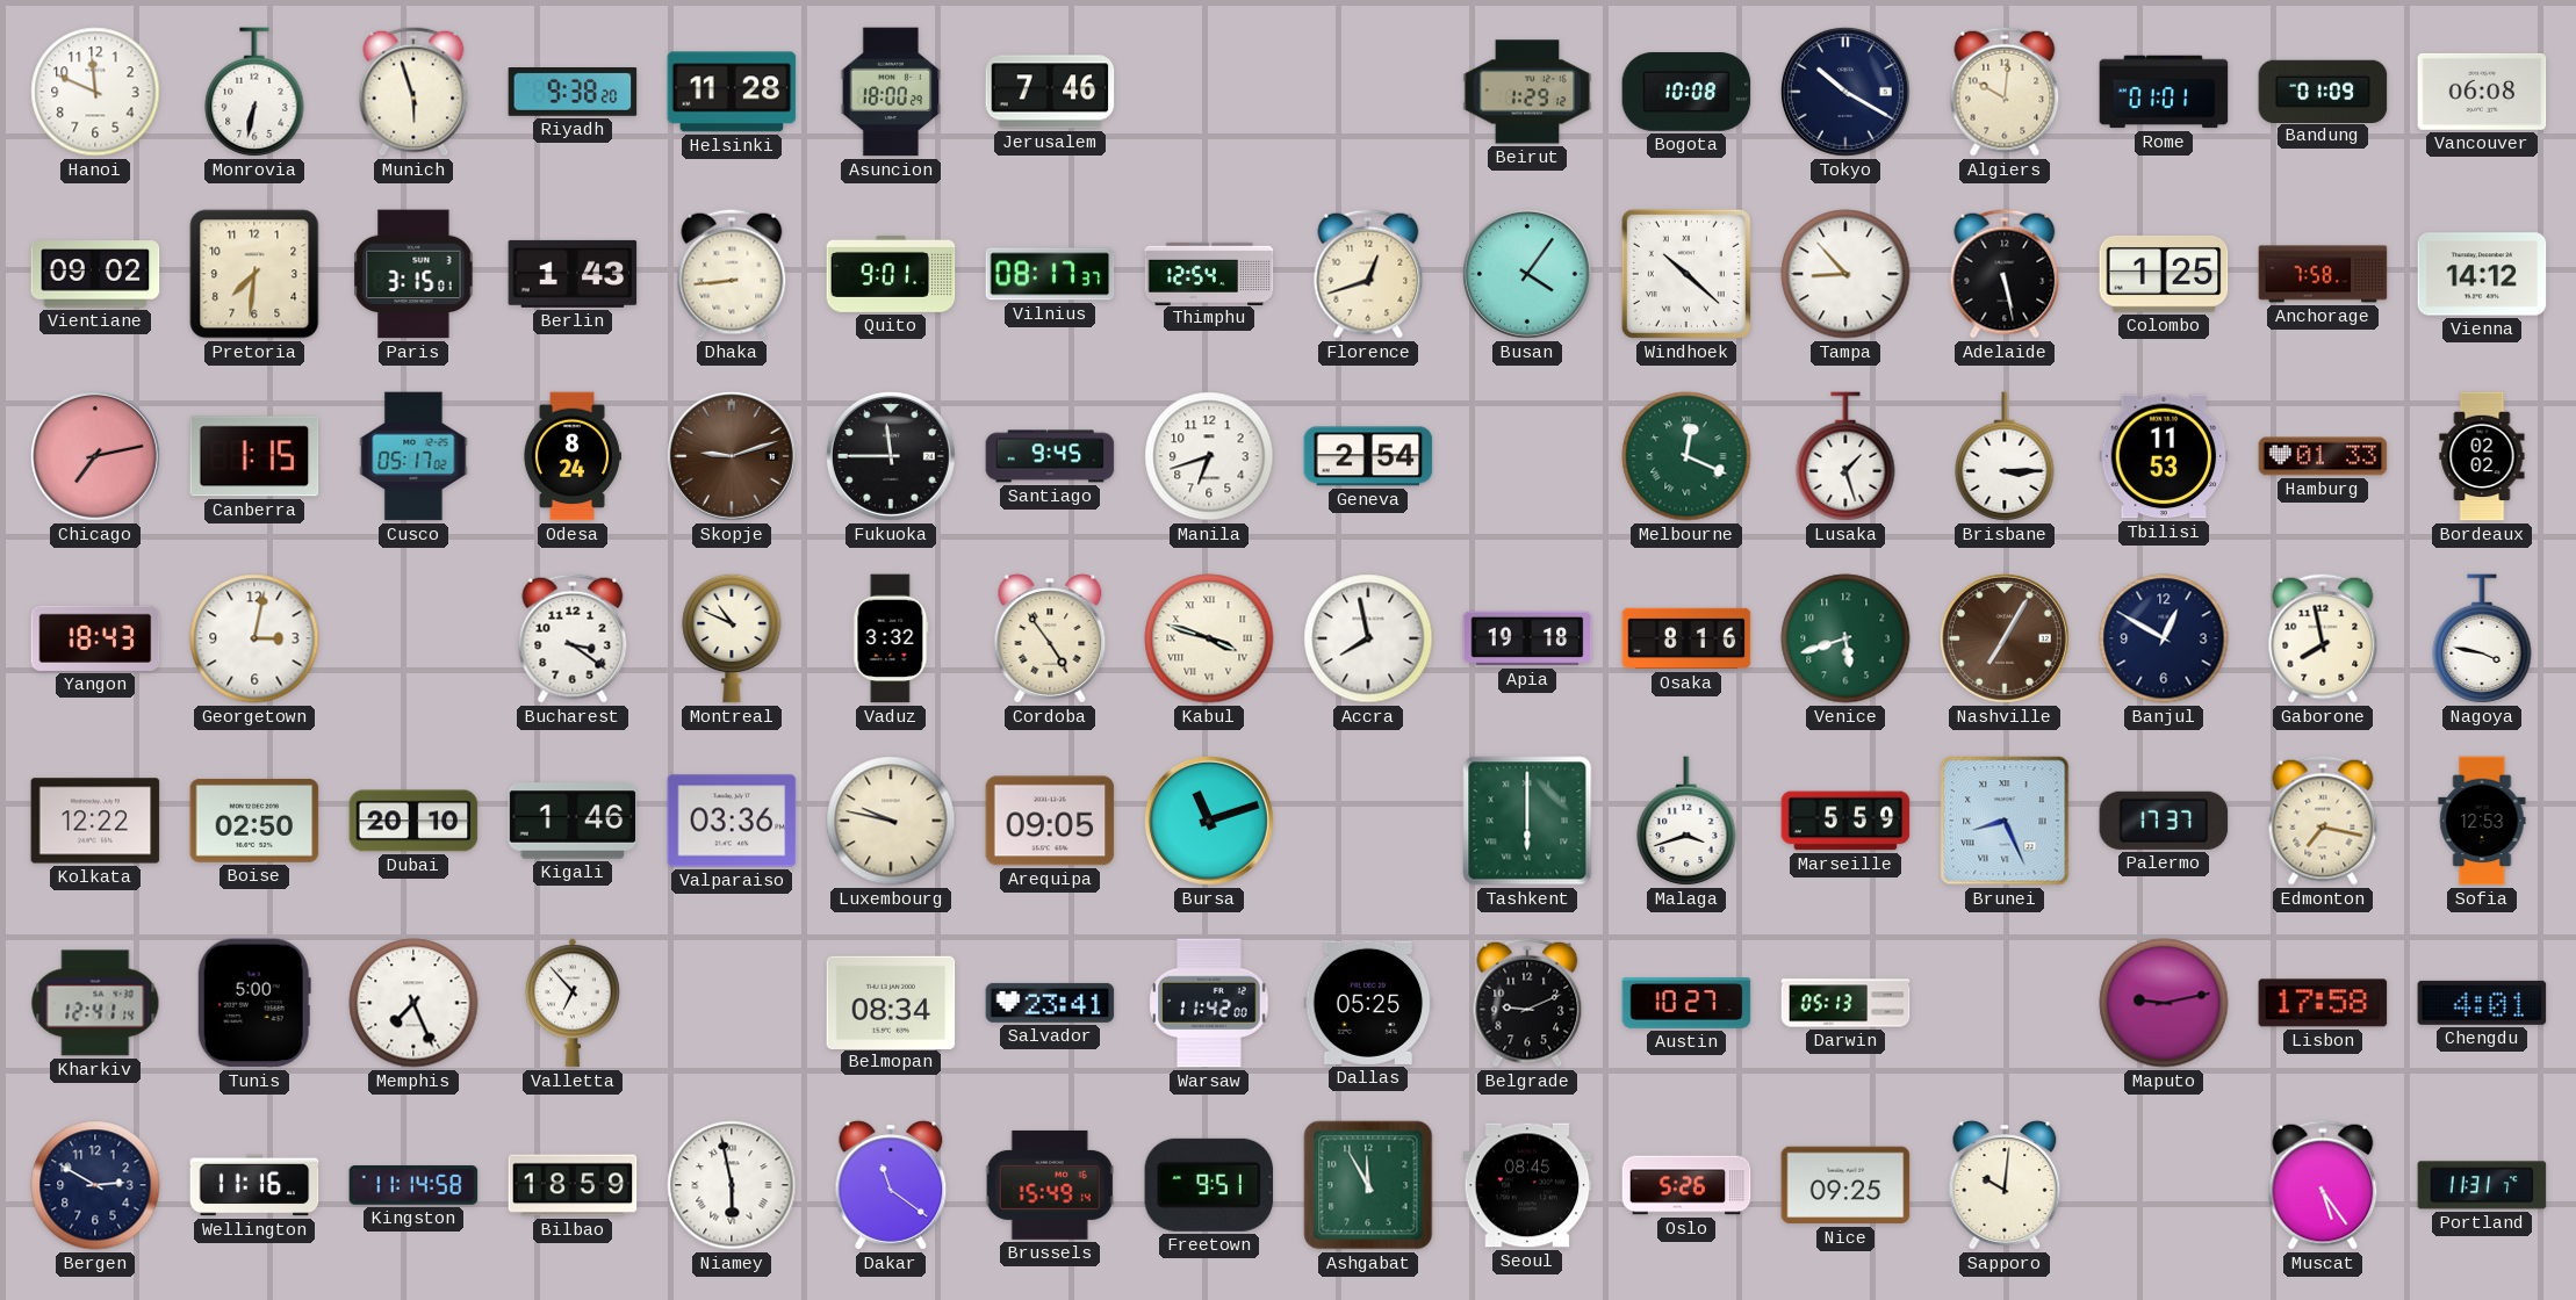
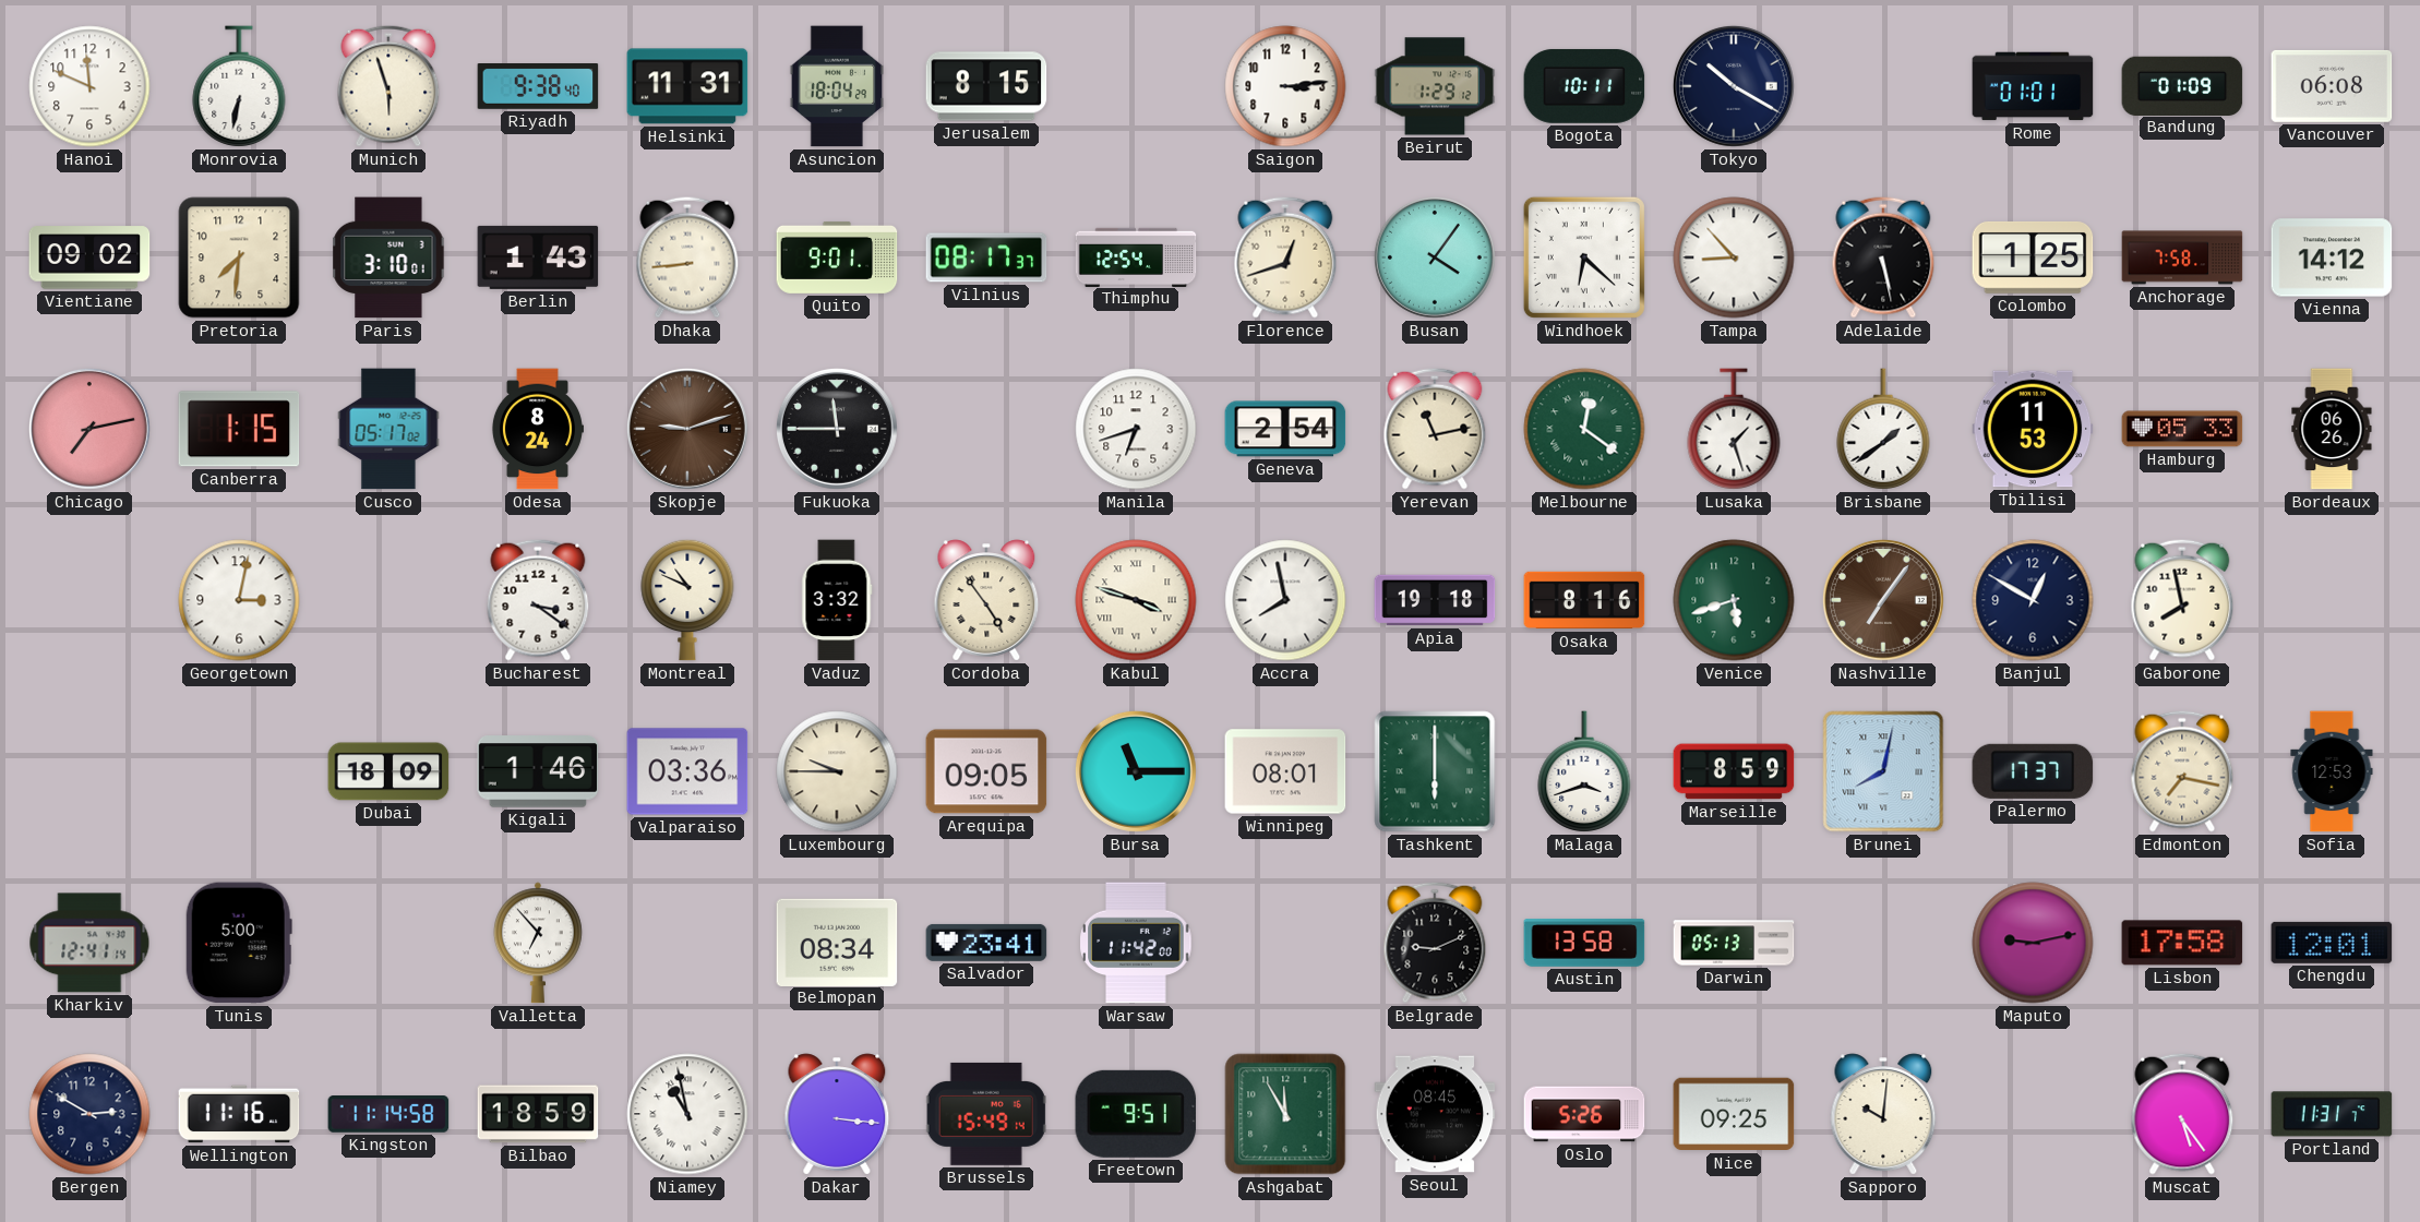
Riyadh: 9:38:20 -> 9:38:40 (538, 87)
Helsinki: 11:28 -> 11:31 (687, 86)
Asuncion: 18:00 -> 18:04 (836, 86)
Jerusalem: 7:46 -> 8:15 (986, 86)
Saigon: none -> 3:14 (1285, 86)
Bogota: 10:08 -> 10:11 (1584, 86)
Algiers: 10:01 -> none (2005, 92)
Paris: 3:15 -> 3:10 (388, 257)
Windhoek: 10:22 -> 6:22 (1584, 257)
Santiago: 9:45 -> none (1050, 456)
Yerevan: none -> 11:13 (1435, 429)
Melbourne: 12:19 -> 12:21 (1584, 429)
Brisbane: 3:15 -> 1:39 (1883, 429)
Hamburg: 01:33 -> 05:33 (2182, 429)
Bordeaux: 02:02 -> 06:26 (2332, 429)
Yangon: 18:43 -> none (95, 638)
Nashville: 7:05 -> 7:06 (1883, 600)
Nagoya: 3:47 -> none (2482, 638)
Kolkata: 12:22 -> none (95, 821)
Boise: 02:50 -> none (254, 821)
Dubai: 20:10 -> 18:09 (388, 771)
Luxembourg: 9:47 -> 9:45 (837, 771)
Bursa: 11:12 -> 11:15 (1136, 771)
Winnipeg: none -> 08:01 (1285, 771)
Marseille: 5:59 -> 8:59 (1734, 771)
Brunei: 8:26 -> 8:02 (1883, 771)
Memphis: 7:26 -> none (413, 1003)
Dallas: 05:25 -> none (1368, 1003)
Austin: 10:27 -> 13:58 (1584, 943)
Chengdu: 4:01 -> 12:01 (2332, 943)
Niamey: 5:58 -> 10:58 (687, 1114)
Dakar: 11:21 -> 3:16 (837, 1114)
